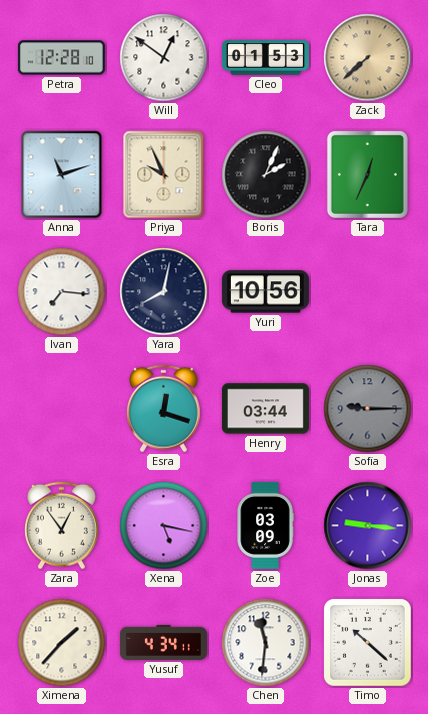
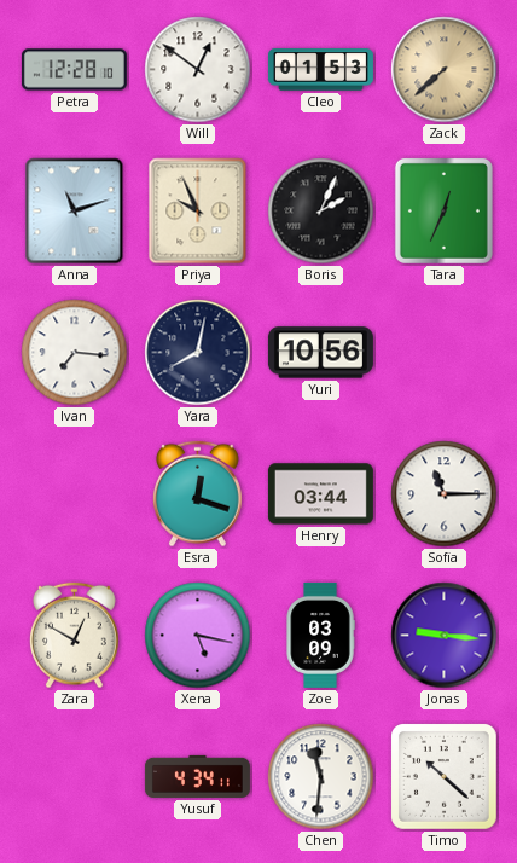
Sofia: 9:15 -> 11:15 (445, 494)
Sofia dial: grey -> white (445, 494)
Zara: 12:54 -> 12:50 (75, 636)
Ximena: 1:37 -> none (62, 643)
